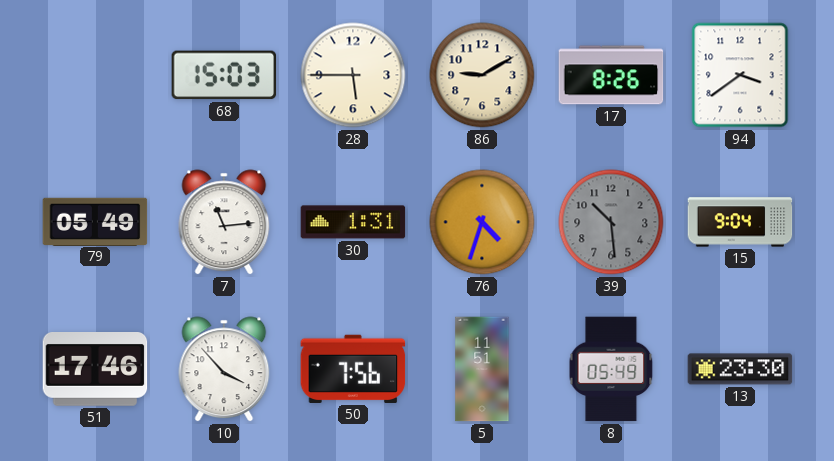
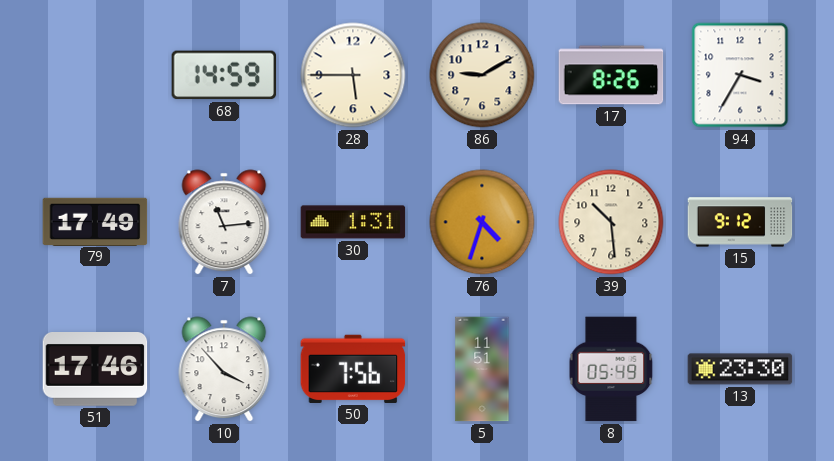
68: 15:03 -> 14:59 (224, 75)
94: 3:39 -> 3:35 (740, 75)
79: 05:49 -> 17:49 (95, 221)
39 dial: grey -> cream (611, 222)
15: 9:04 -> 9:12 (740, 222)
